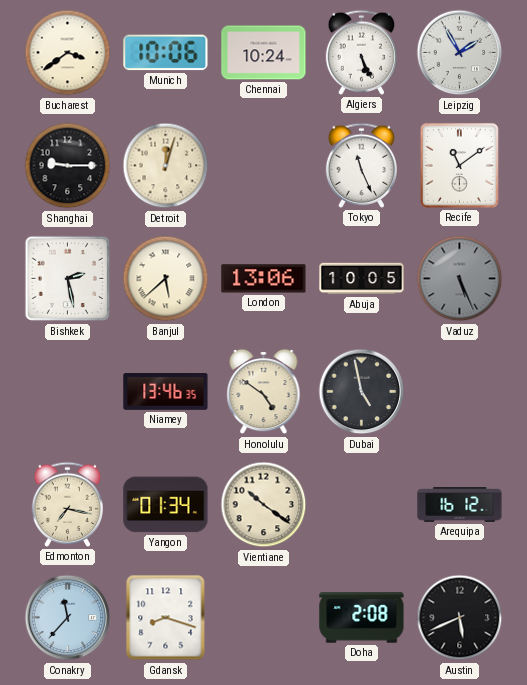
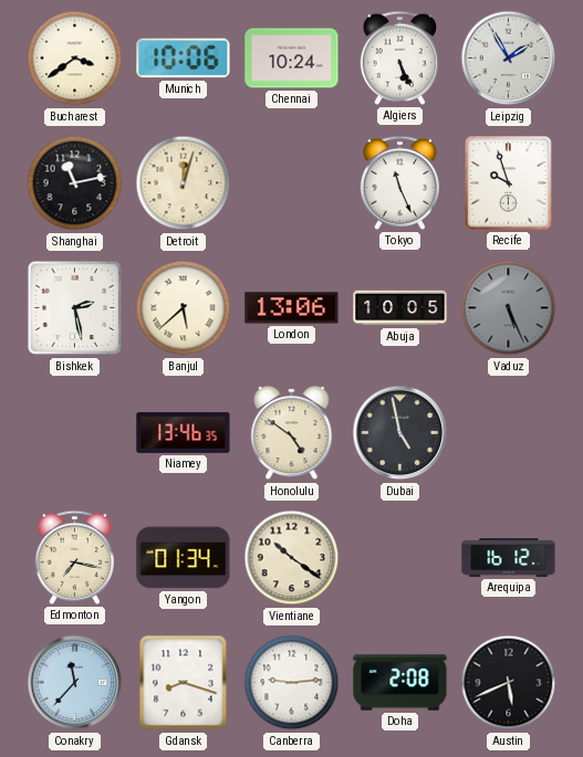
Shanghai: 9:15 -> 11:13 (75, 183)
Recife: 11:09 -> 9:57 (508, 182)
Canberra: none -> 9:14 (292, 683)
